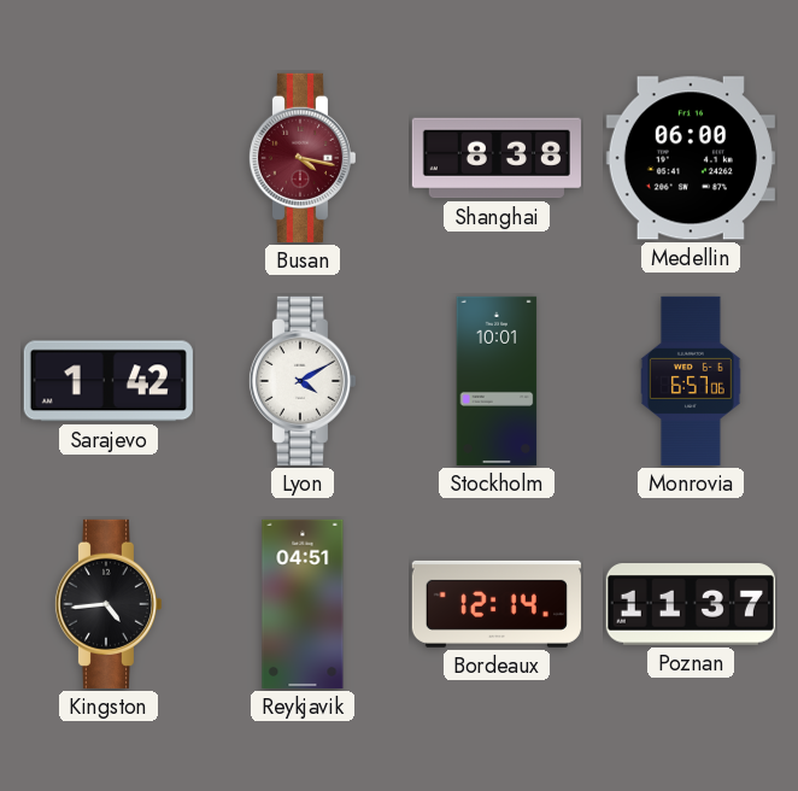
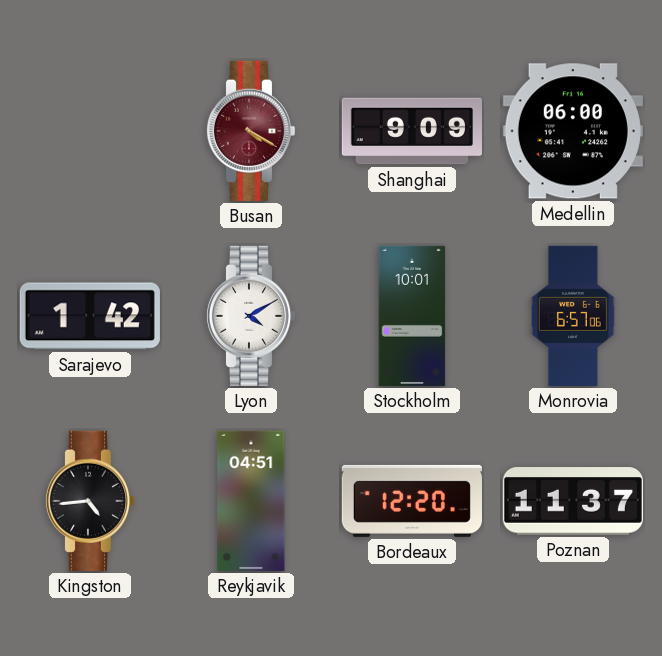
Busan: 4:17 -> 4:20 (250, 131)
Shanghai: 8:38 -> 9:09 (412, 131)
Bordeaux: 12:14 -> 12:20 (412, 501)
